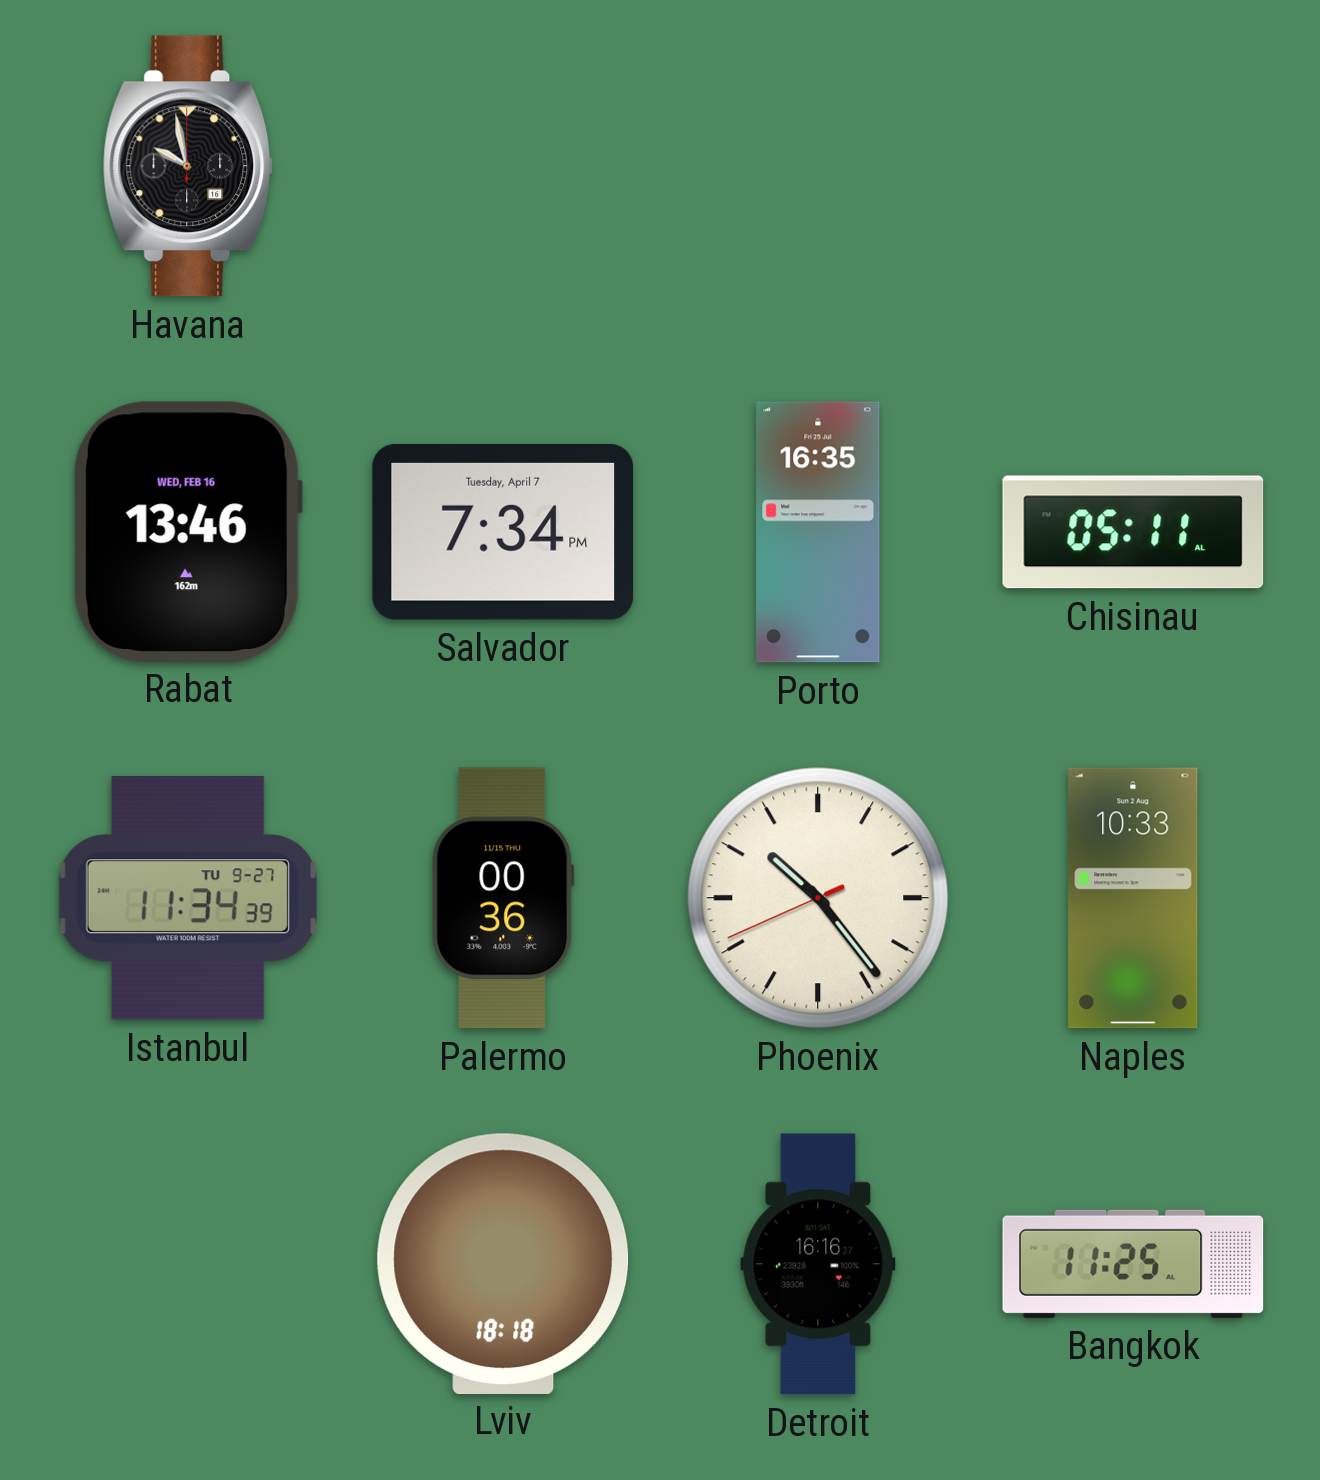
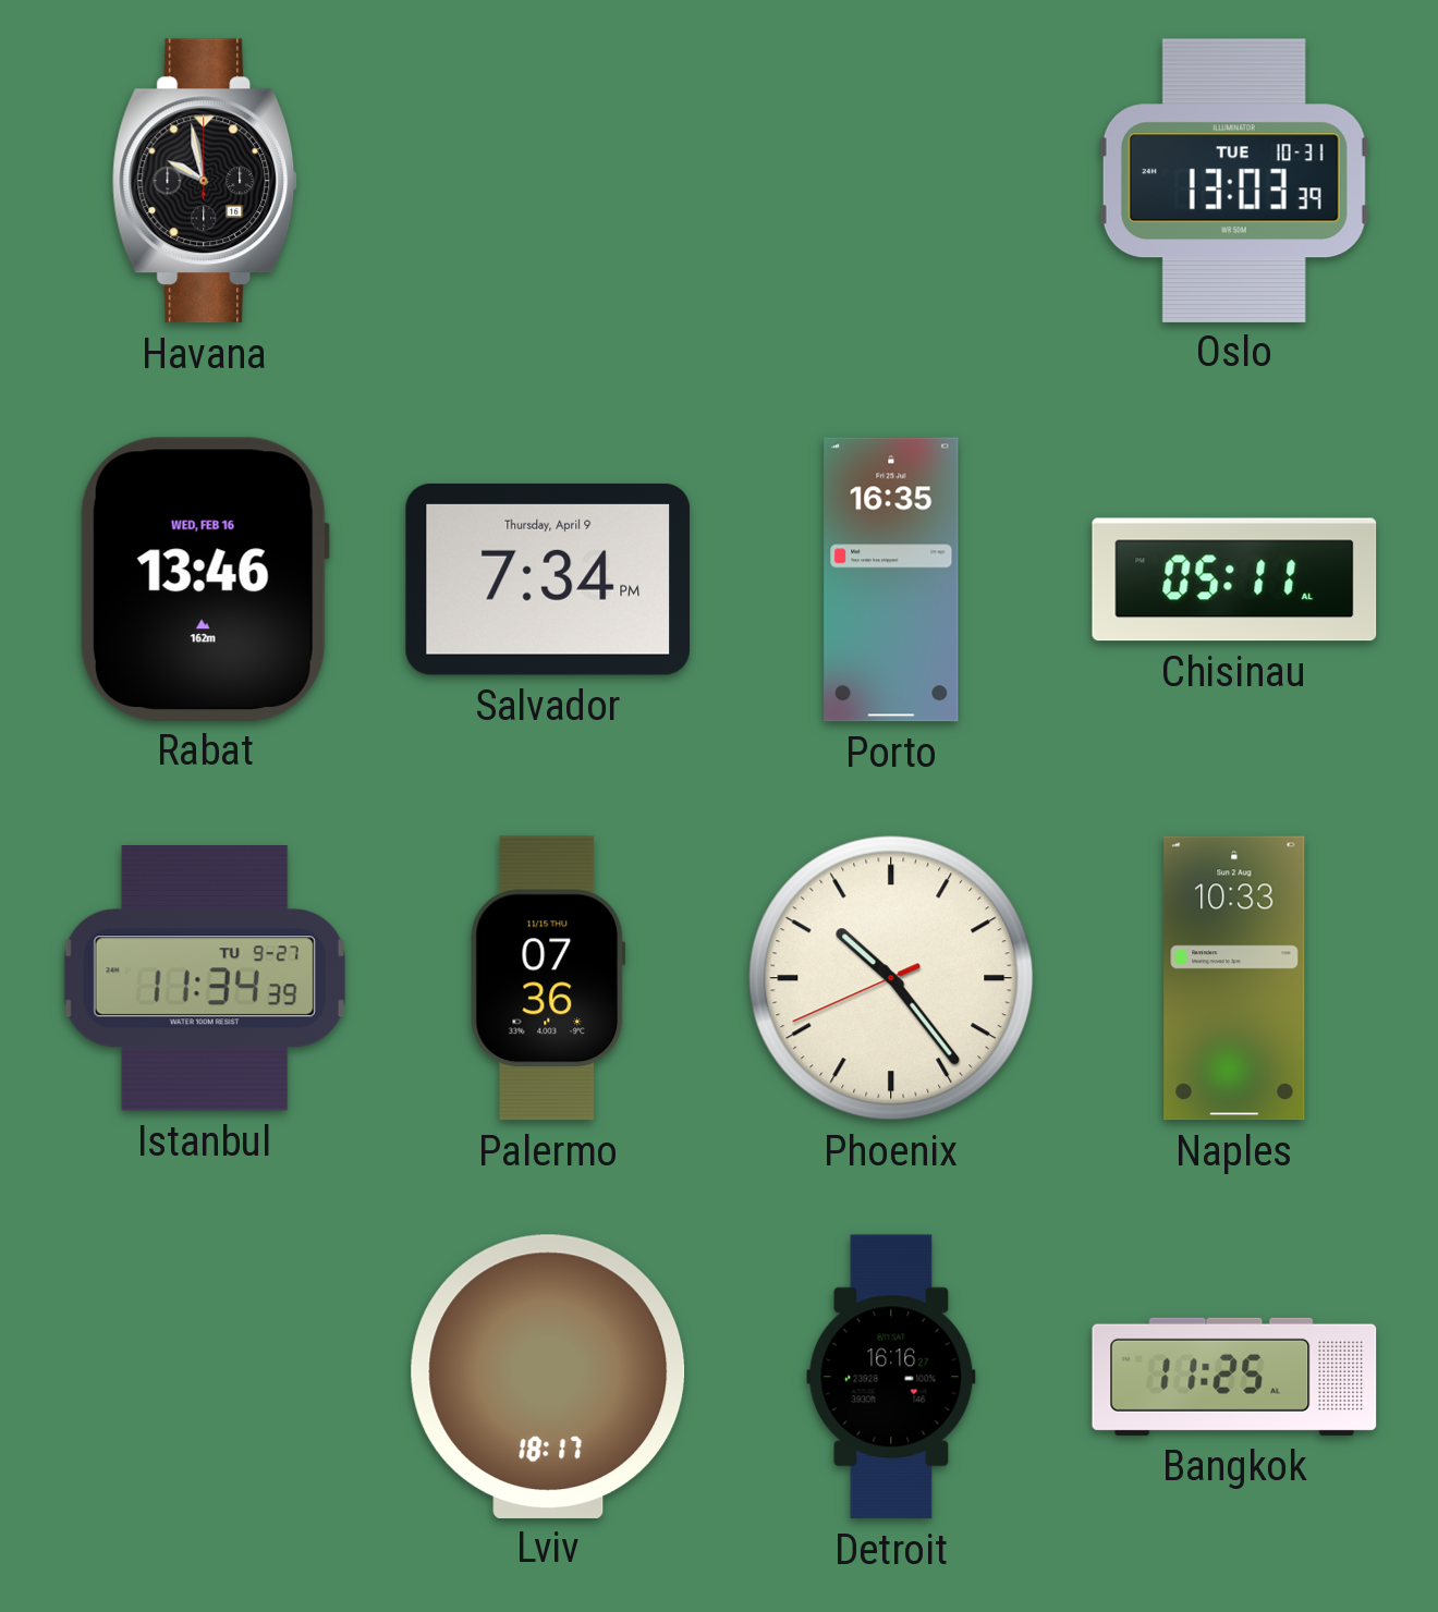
Oslo: none -> 13:03 (1234, 180)
Salvador date: Tuesday, April 7 -> Thursday, April 9 (548, 579)
Palermo: 00:36 -> 07:36 (548, 978)
Lviv: 18:18 -> 18:17 (548, 1376)
